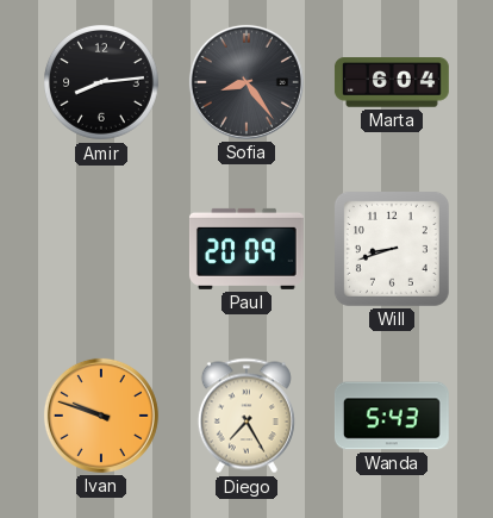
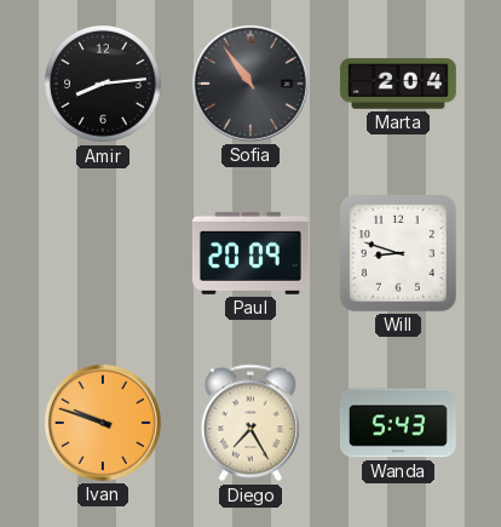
Sofia: 8:24 -> 10:54 (250, 84)
Marta: 6:04 -> 2:04 (398, 84)
Will: 8:42 -> 8:48 (398, 253)
